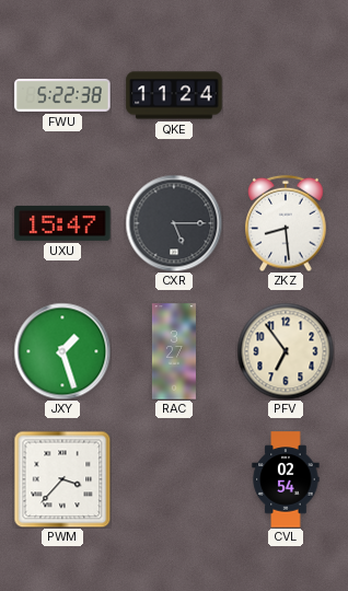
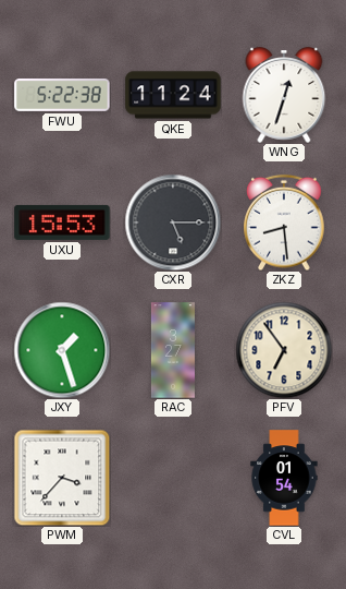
WNG: none -> 12:33 (284, 95)
UXU: 15:47 -> 15:53 (62, 223)
CVL: 02:54 -> 01:54 (284, 478)
